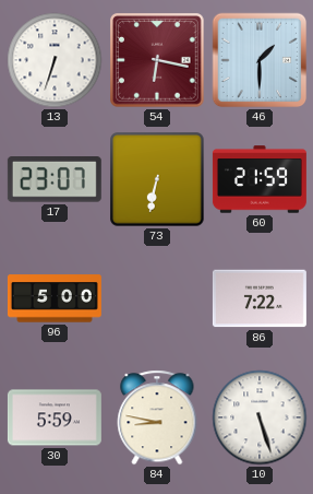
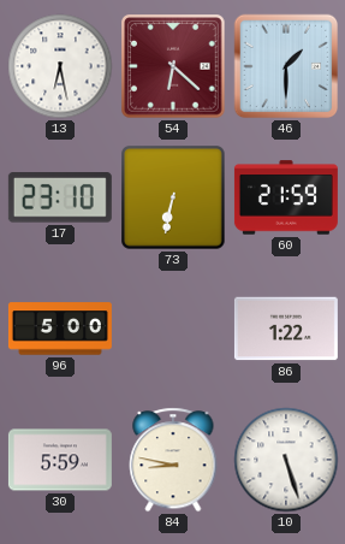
13: 6:33 -> 6:28 (60, 66)
54: 6:17 -> 6:22 (173, 66)
17: 23:07 -> 23:10 (60, 199)
86: 7:22 -> 1:22 (286, 329)
